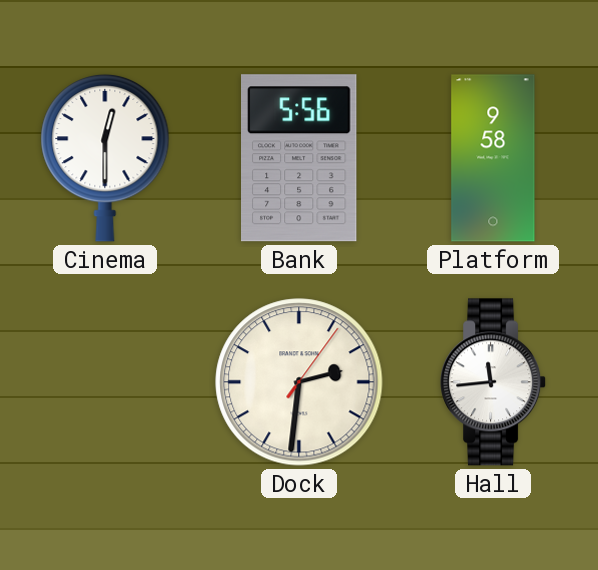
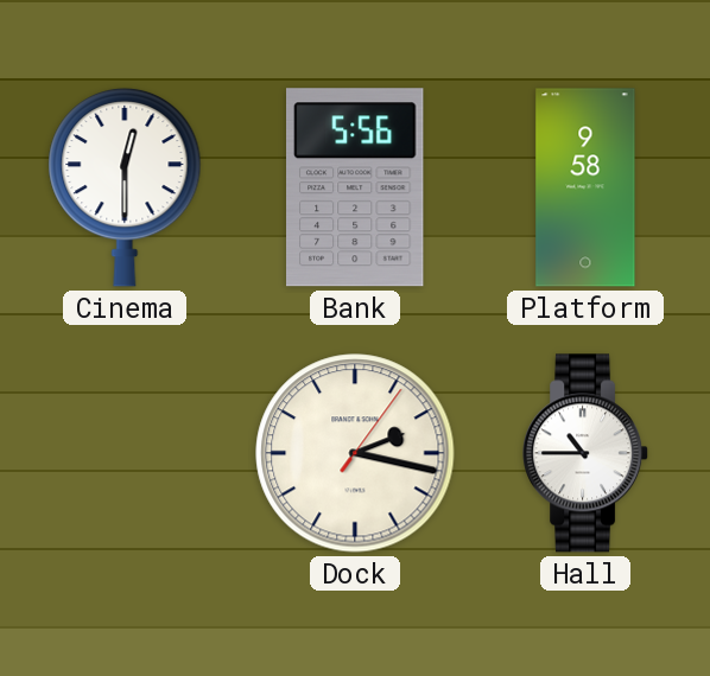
Dock: 2:31 -> 2:17 (355, 453)
Hall: 11:44 -> 10:45 (587, 453)
